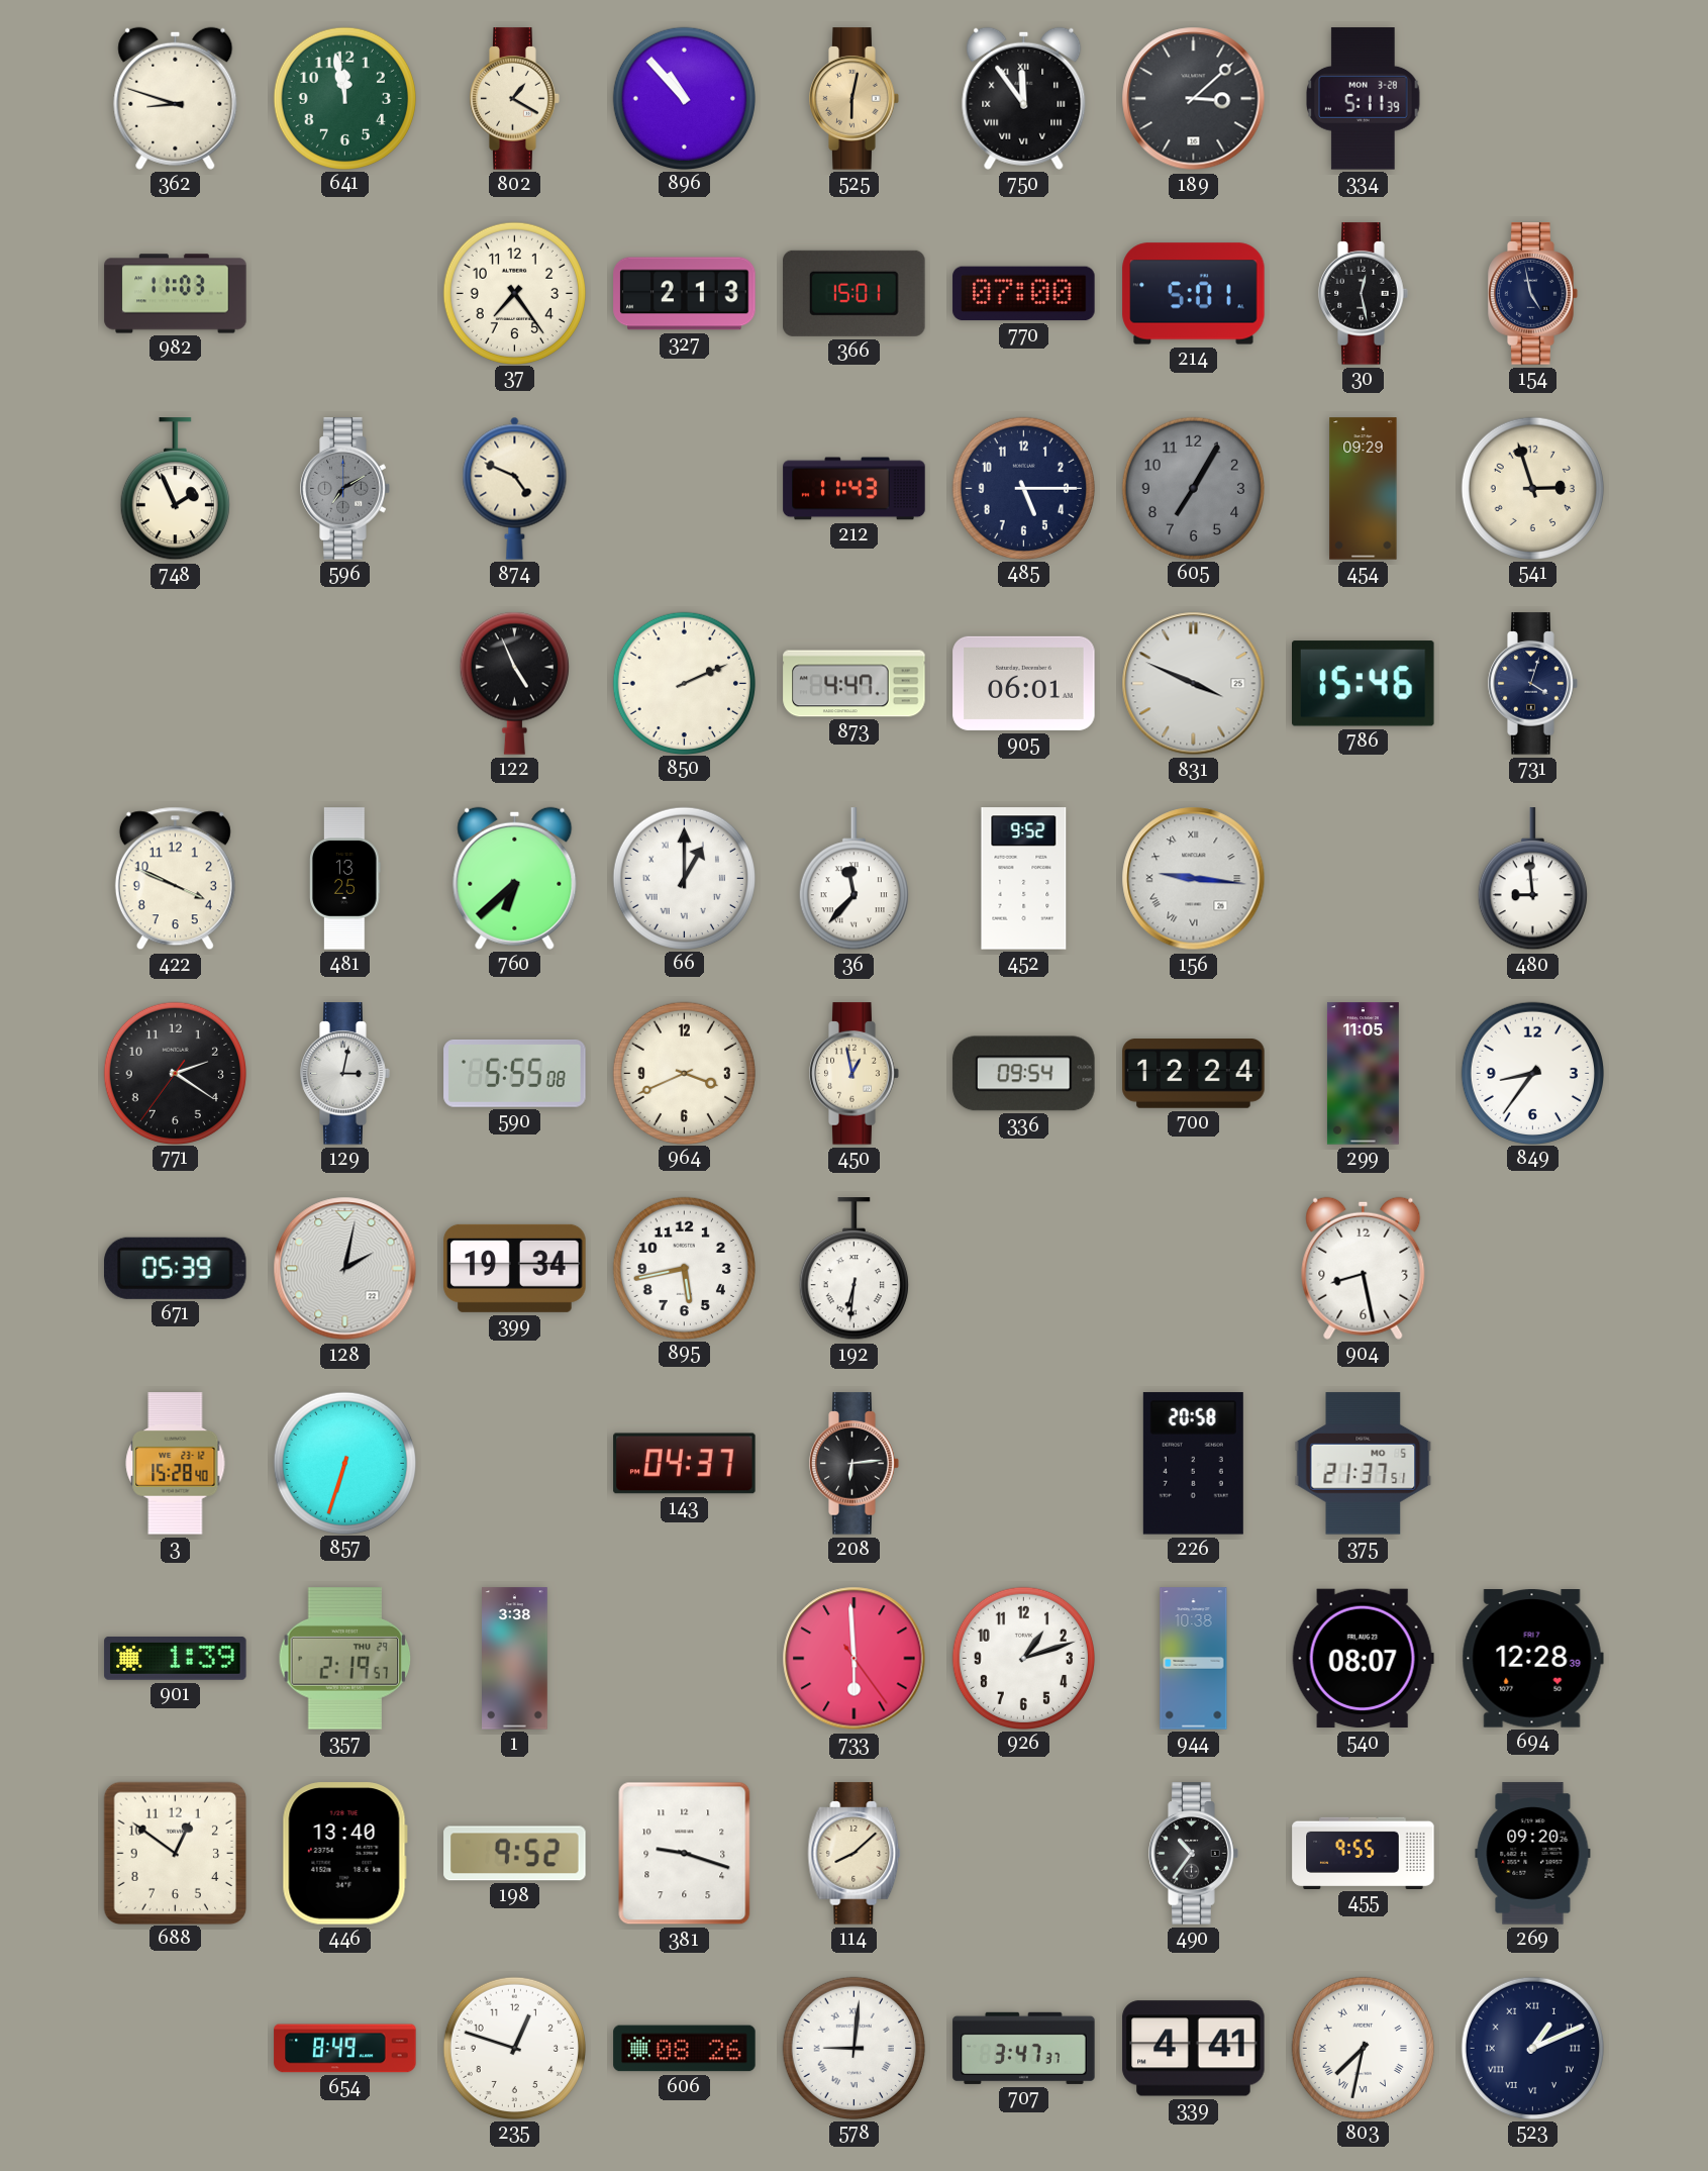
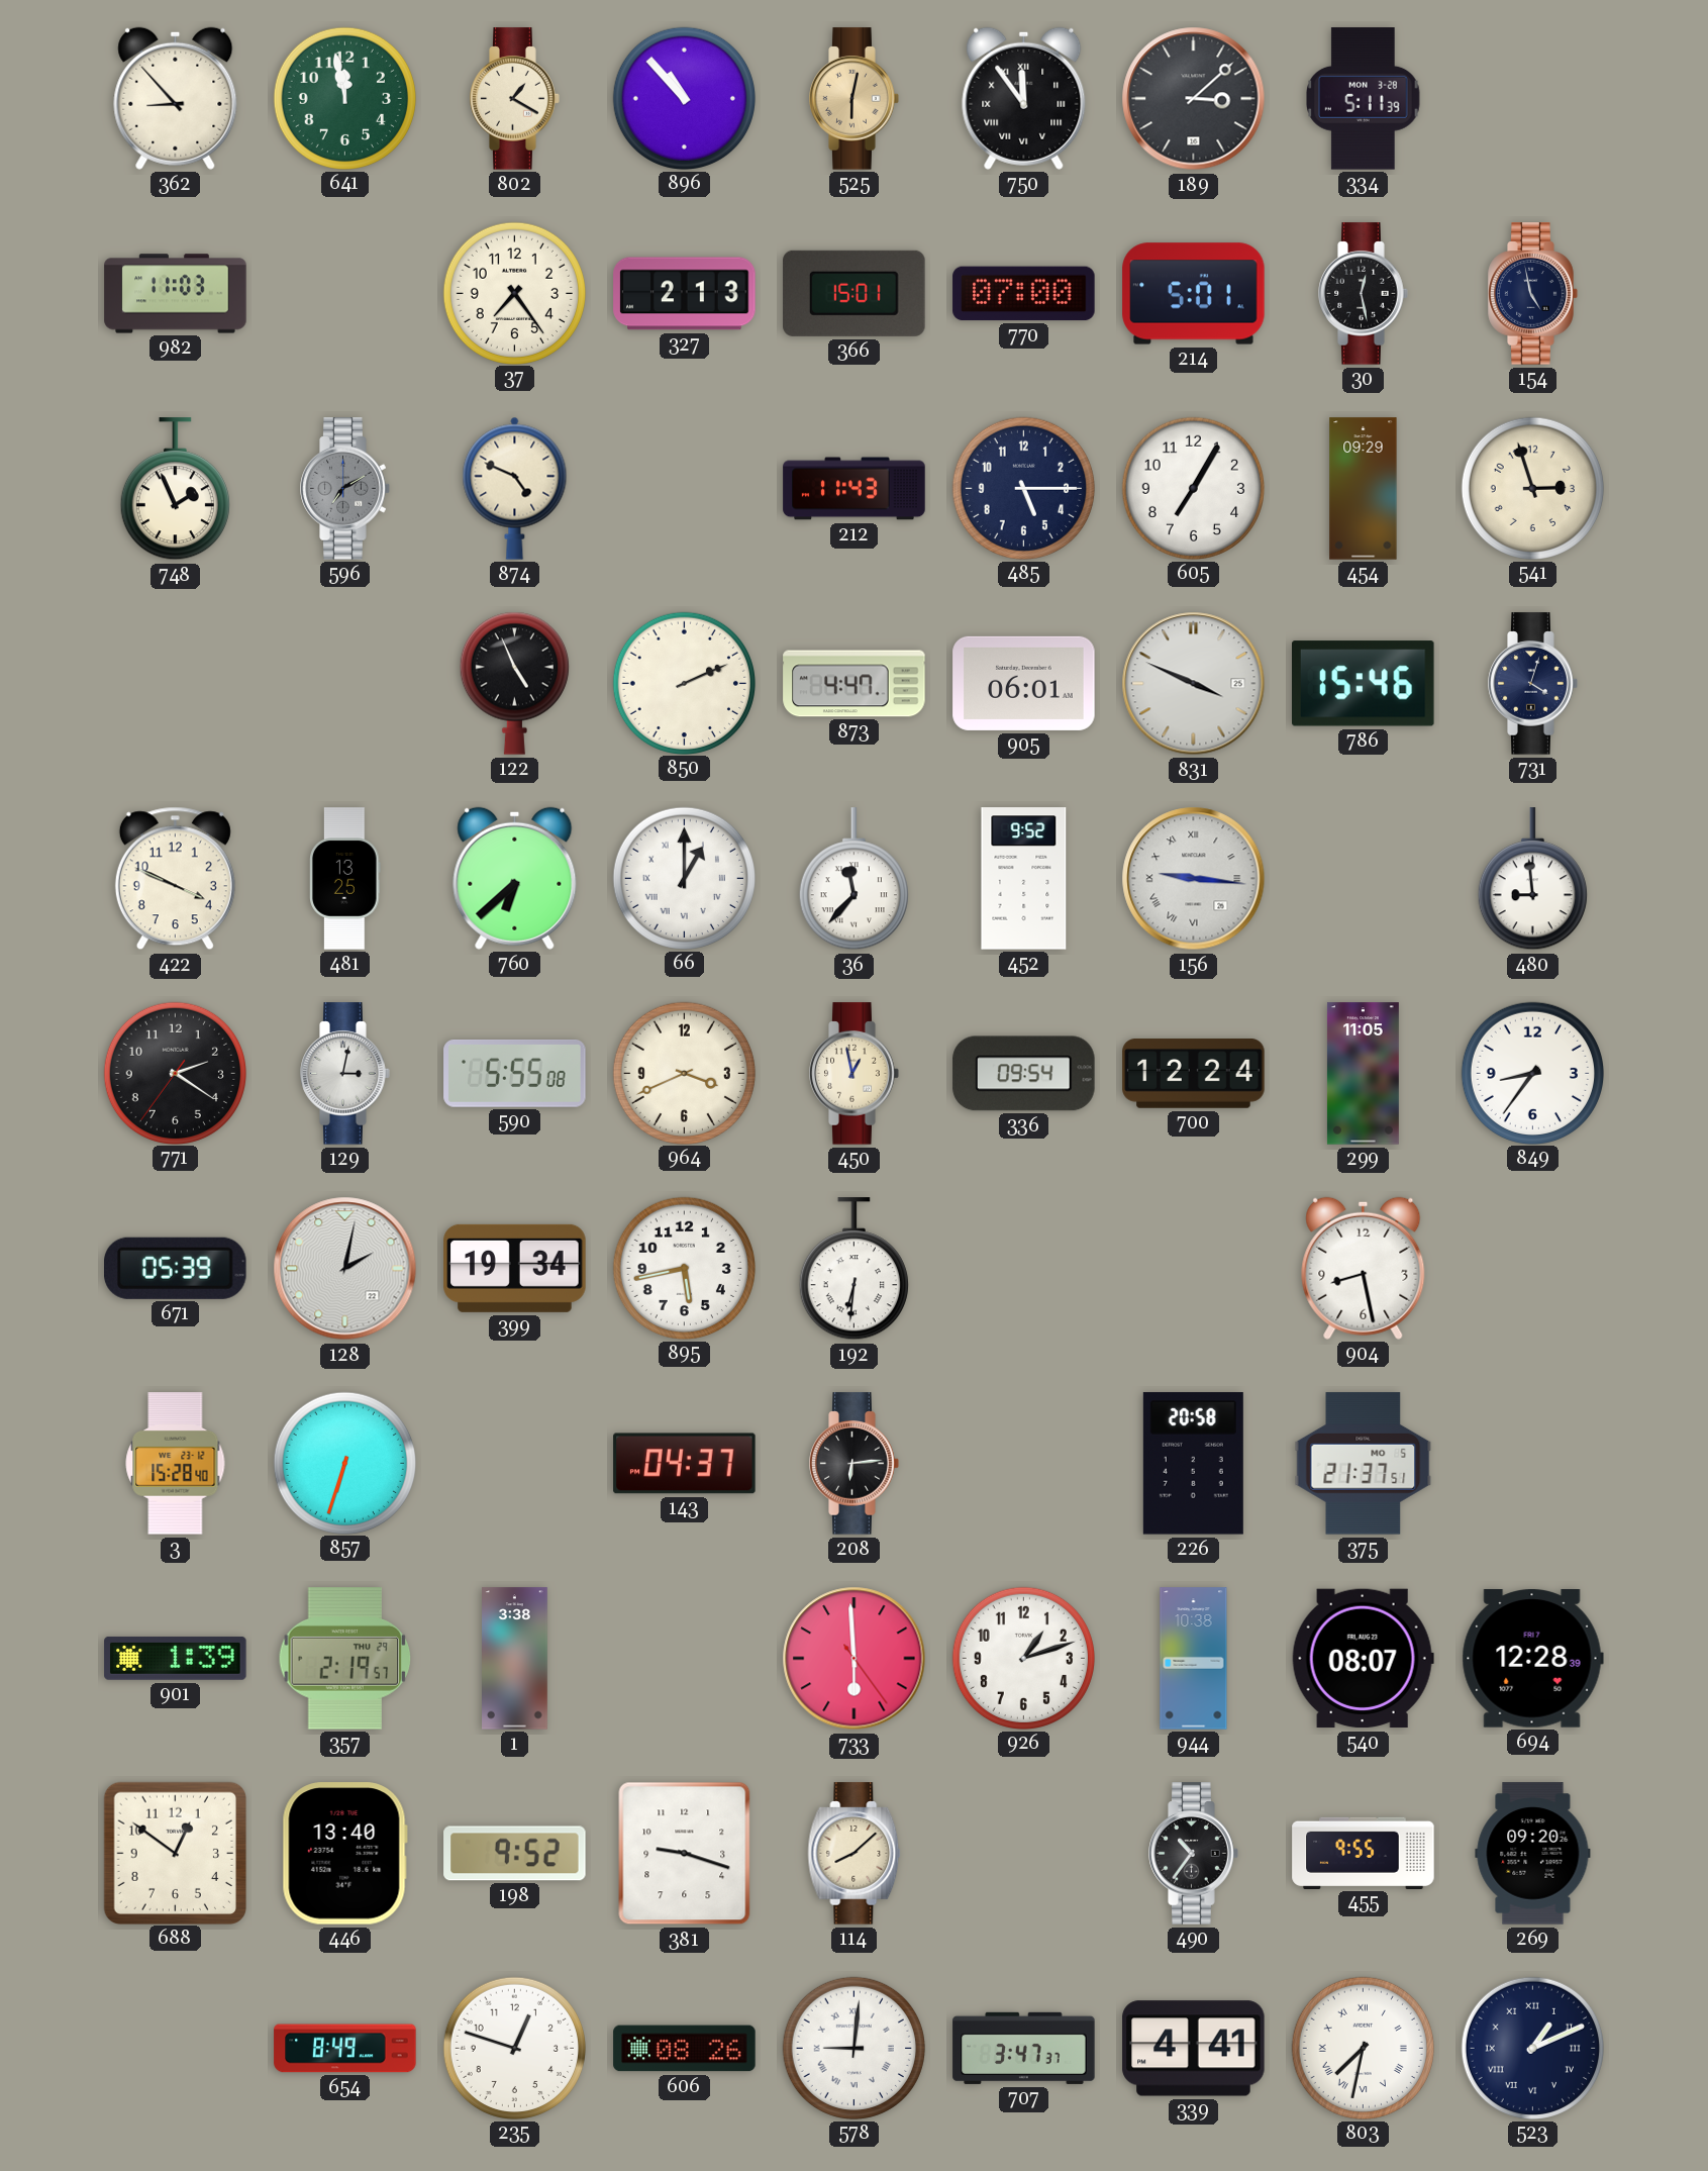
362: 8:48 -> 8:53 (176, 98)
605 dial: grey -> white (1193, 488)
